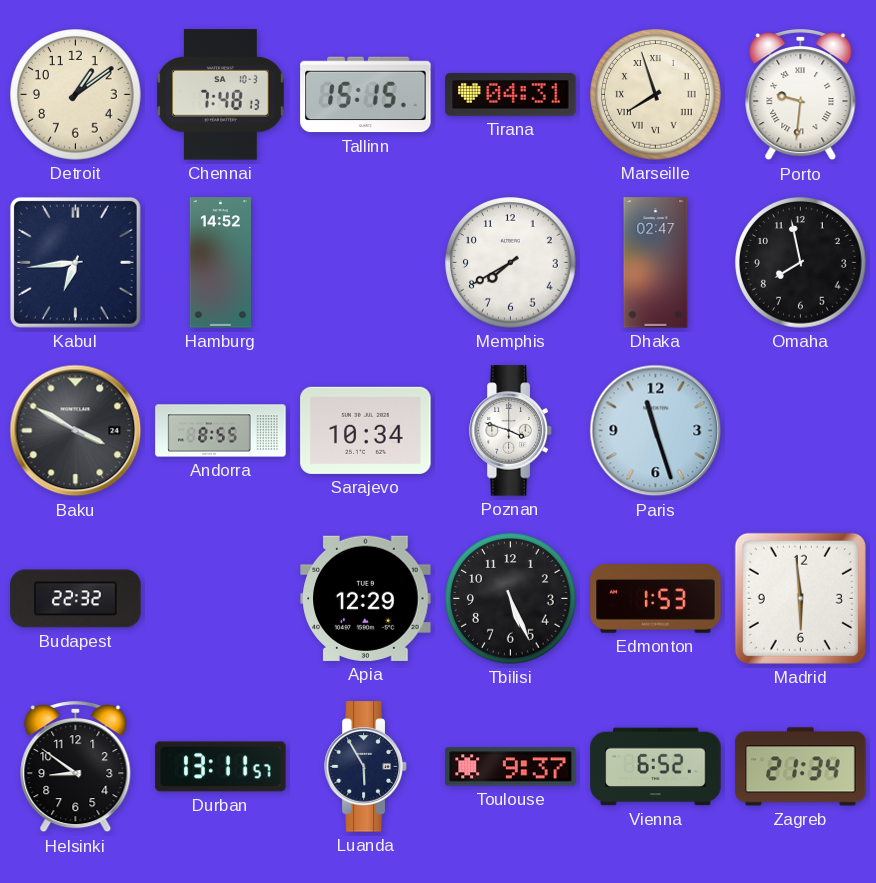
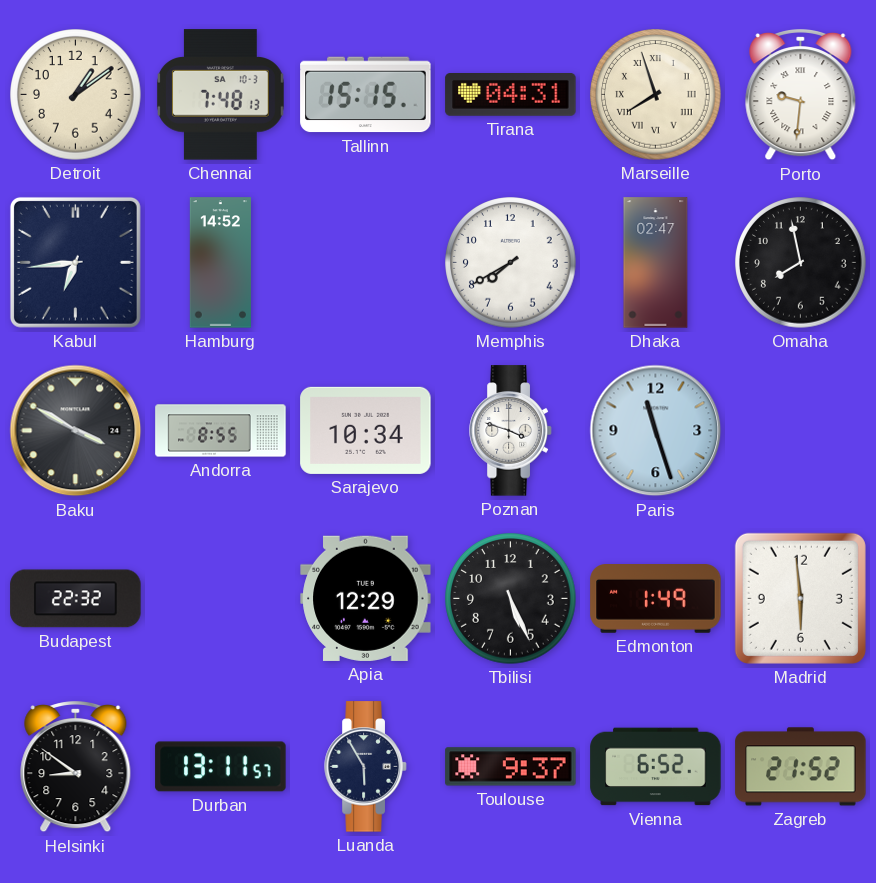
Edmonton: 1:53 -> 1:49 (656, 599)
Zagreb: 21:34 -> 21:52 (801, 767)
